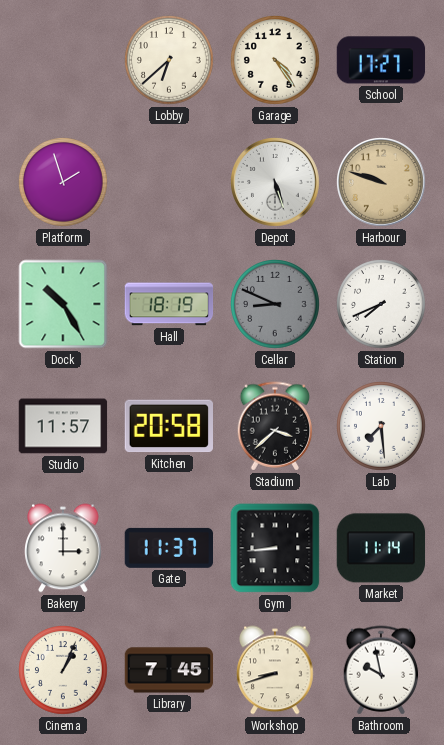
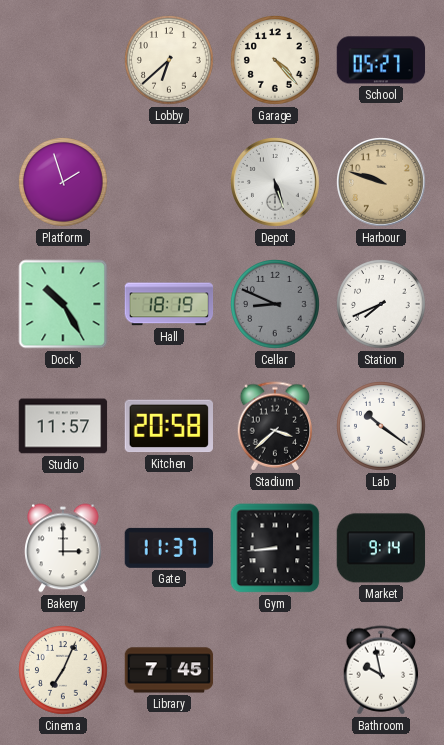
Garage: 4:24 -> 4:23 (276, 61)
School: 17:27 -> 05:27 (381, 60)
Lab: 7:29 -> 10:21 (382, 427)
Market: 11:14 -> 9:14 (381, 548)
Cinema: 1:04 -> 7:04 (64, 671)
Workshop: 8:42 -> none (275, 670)
